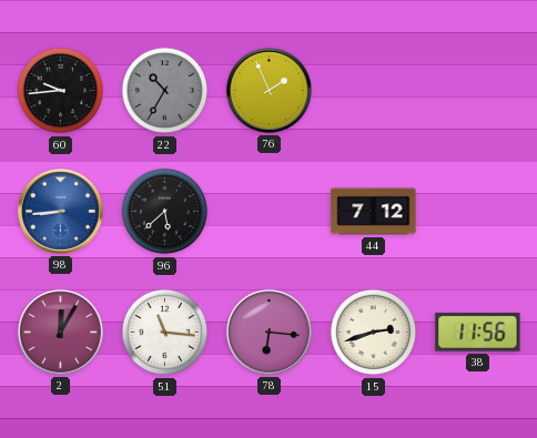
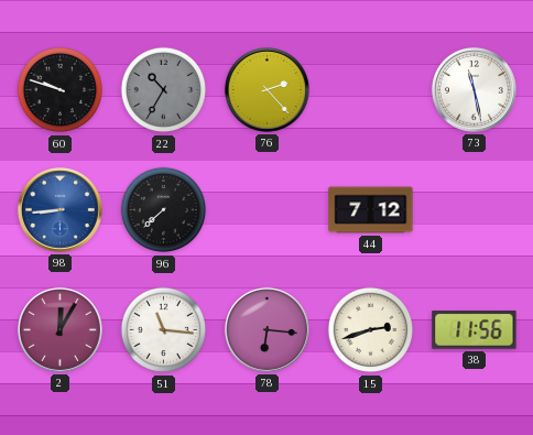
60: 9:44 -> 9:48 (61, 90)
76: 1:56 -> 2:23 (266, 89)
73: none -> 11:28 (474, 89)
96: 5:38 -> 7:38 (164, 210)
